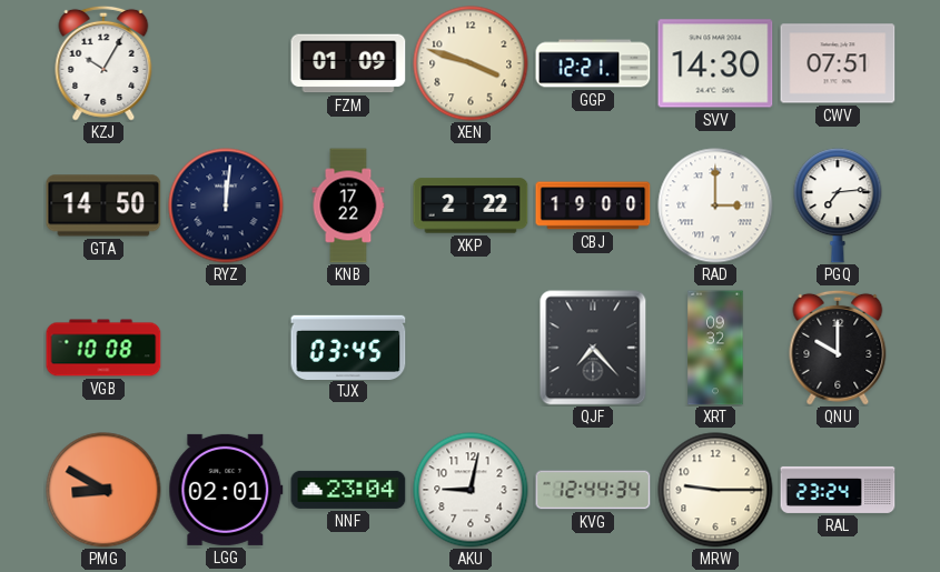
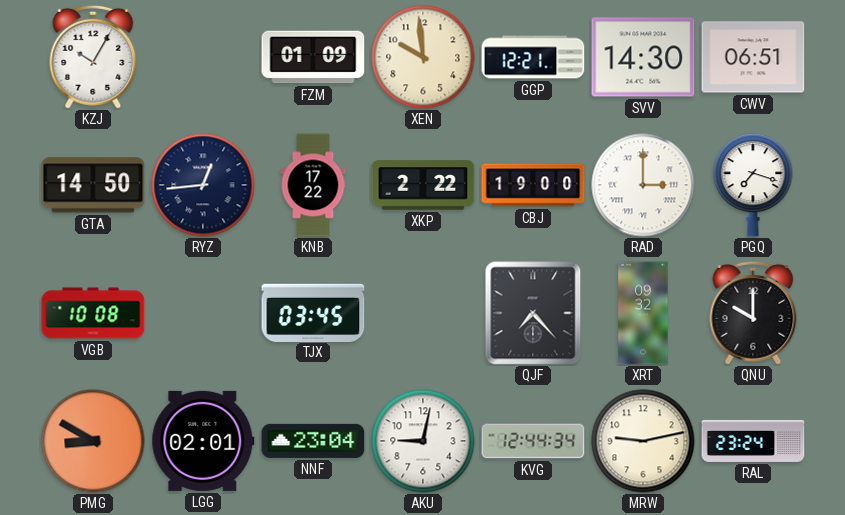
XEN: 3:48 -> 9:59 (423, 57)
CWV: 07:51 -> 06:51 (753, 57)
RYZ: 12:01 -> 12:44 (203, 185)
PGQ: 7:14 -> 7:18 (753, 185)
MRW: 9:15 -> 9:13 (643, 441)
